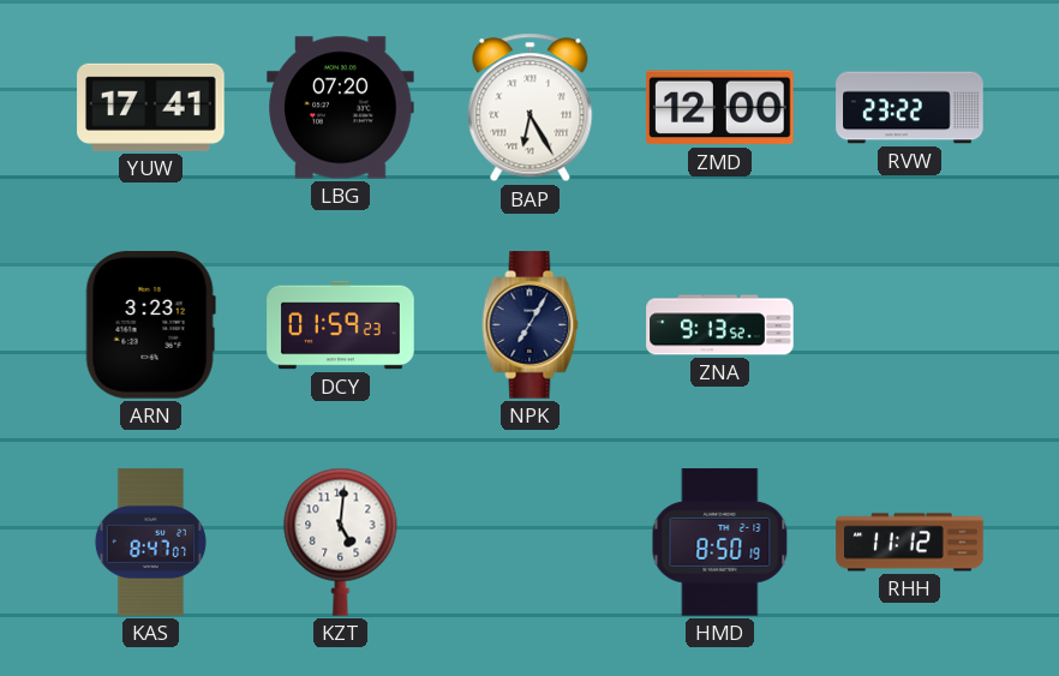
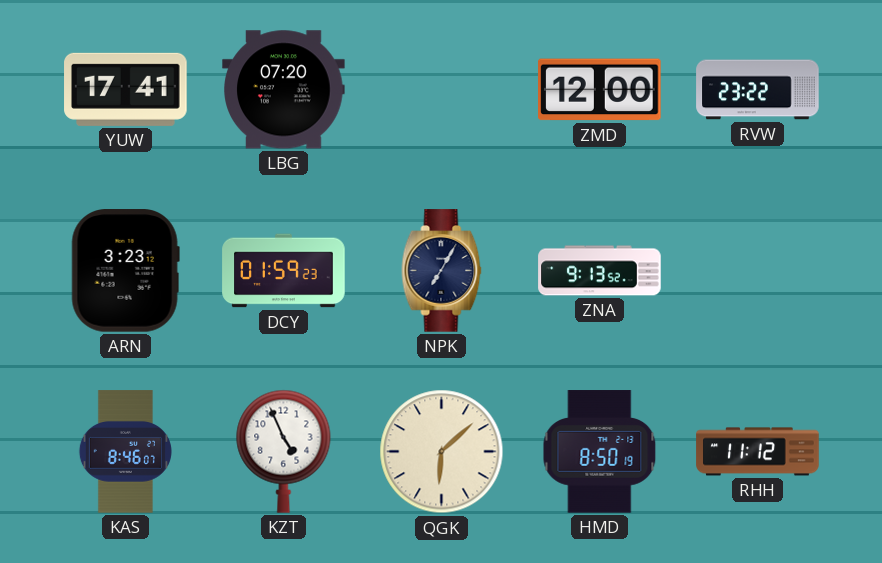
BAP: 6:25 -> none (531, 108)
KAS: 8:47 -> 8:46 (125, 452)
KZT: 5:01 -> 4:56 (284, 451)
QGK: none -> 6:08 (442, 452)
